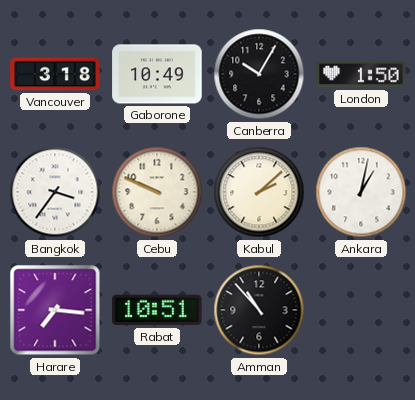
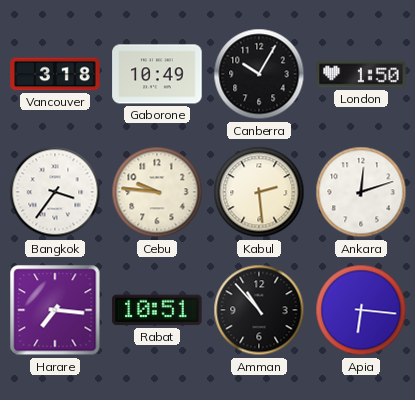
Cebu: 9:49 -> 9:46 (157, 192)
Kabul: 2:08 -> 2:29 (259, 192)
Ankara: 1:02 -> 12:12 (361, 192)
Apia: none -> 6:16 (361, 310)
